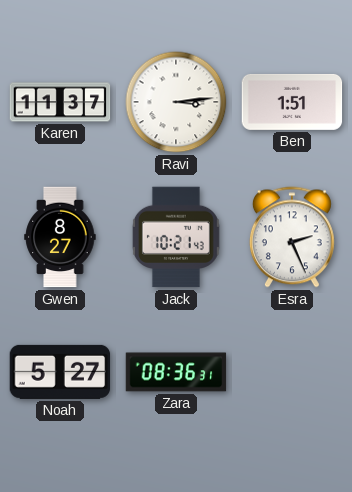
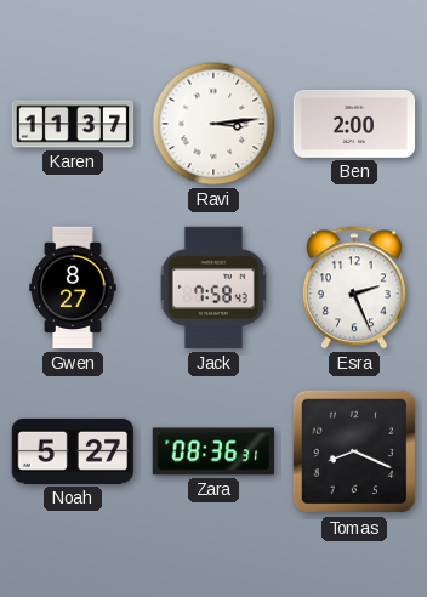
Ben: 1:51 -> 2:00 (354, 124)
Jack: 10:21 -> 7:58 (213, 288)
Tomas: none -> 8:19 (354, 451)
